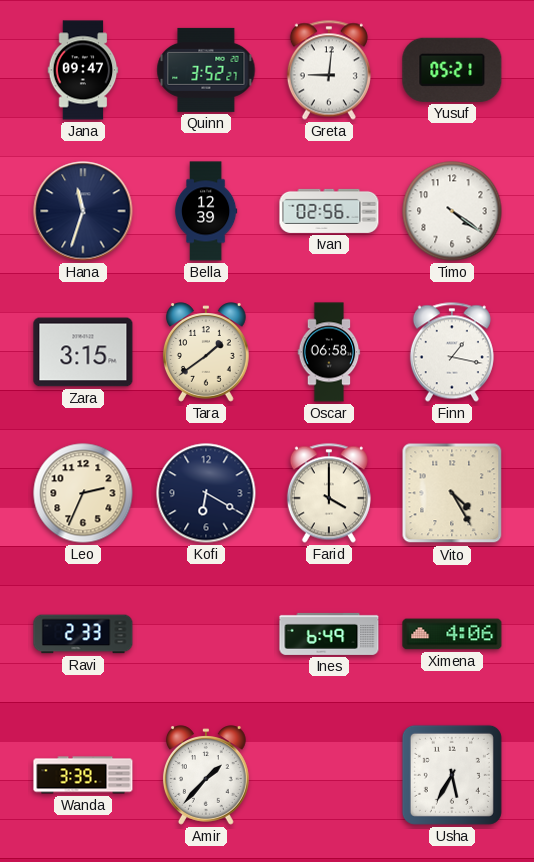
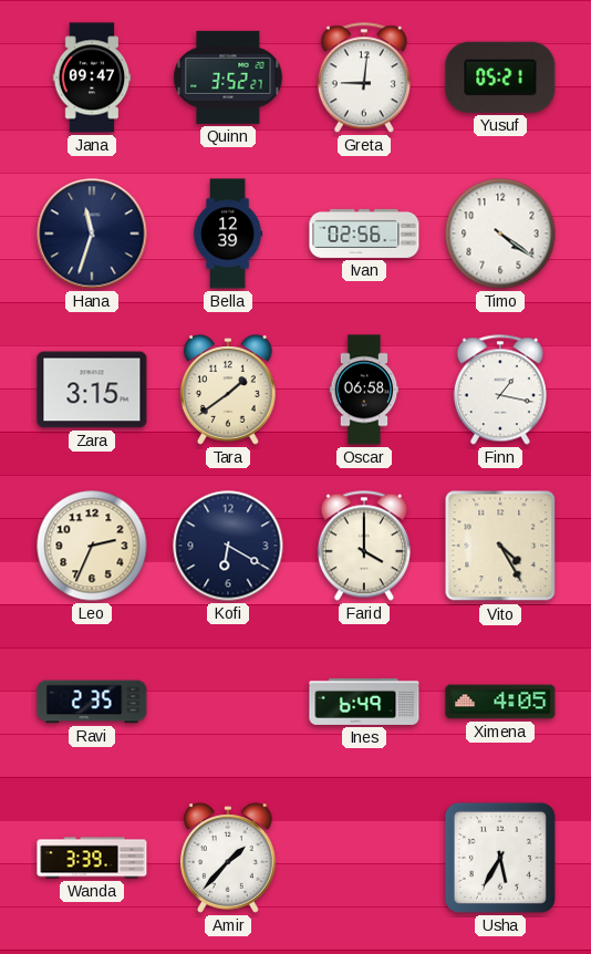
Ravi: 2:33 -> 2:35 (92, 702)
Ximena: 4:06 -> 4:05 (500, 702)
